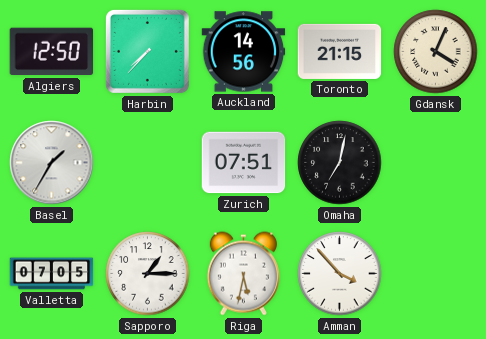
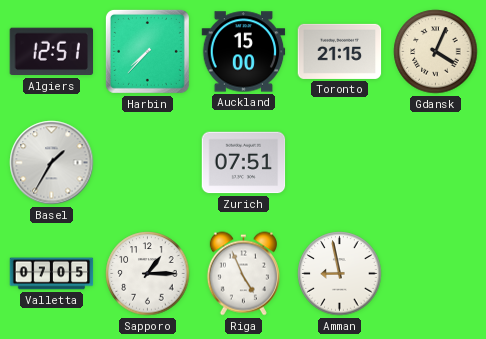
Algiers: 12:50 -> 12:51 (52, 52)
Auckland: 14:56 -> 15:00 (244, 52)
Omaha: 7:02 -> none (340, 163)
Riga: 5:32 -> 4:56 (243, 274)
Amman: 3:53 -> 8:58 (340, 274)
